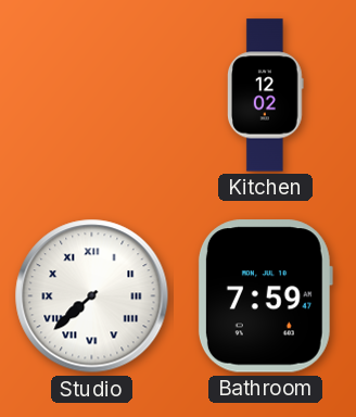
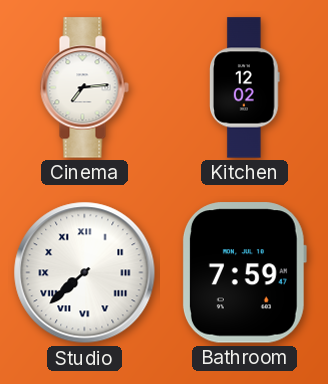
Cinema: none -> 7:14 (84, 88)
